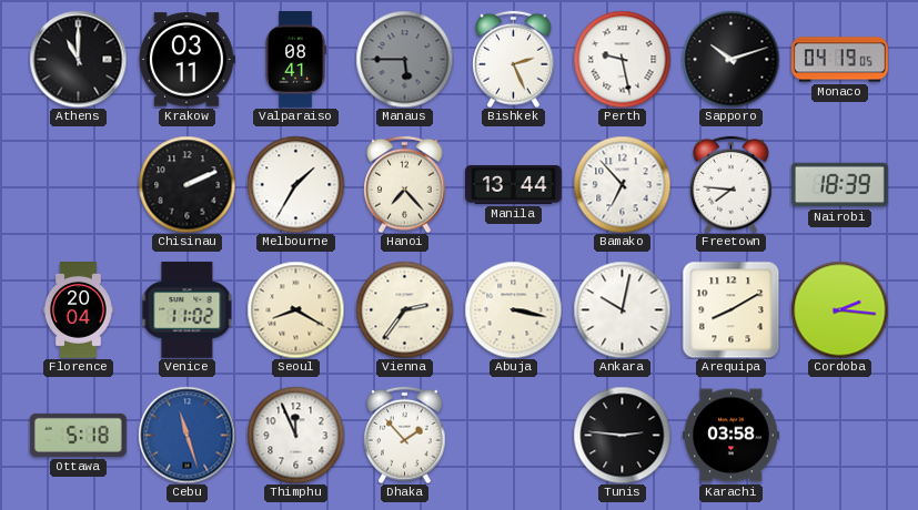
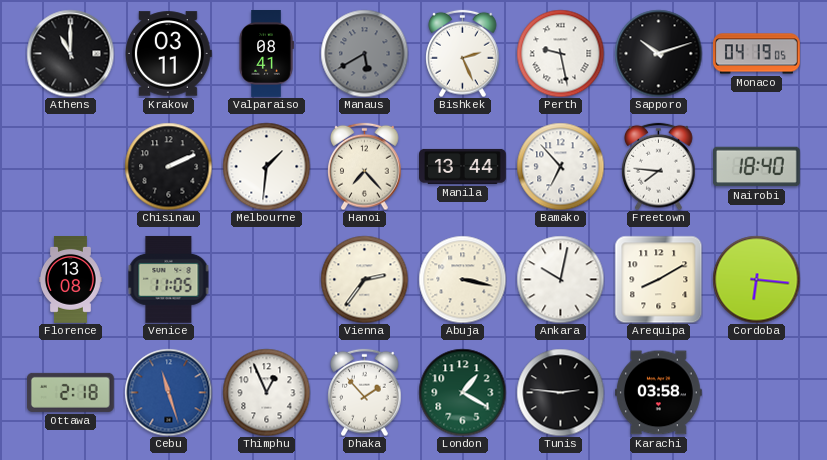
Manaus: 5:45 -> 5:40 (364, 53)
Melbourne: 1:35 -> 1:31 (266, 166)
Nairobi: 18:39 -> 18:40 (756, 167)
Florence: 20:04 -> 13:08 (70, 280)
Venice: 11:02 -> 11:05 (169, 279)
Seoul: 8:20 -> none (295, 309)
Cordoba: 2:16 -> 6:16 (756, 279)
Ottawa: 5:18 -> 2:18 (70, 392)
Thimphu: 11:56 -> 12:56 (266, 392)
London: none -> 1:20 (462, 392)
